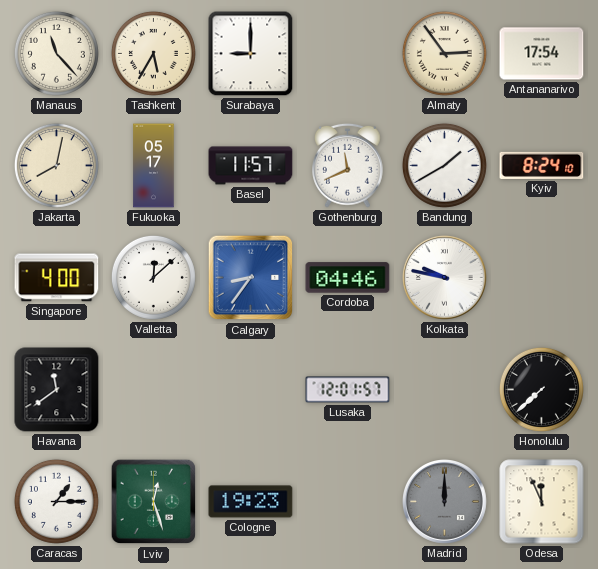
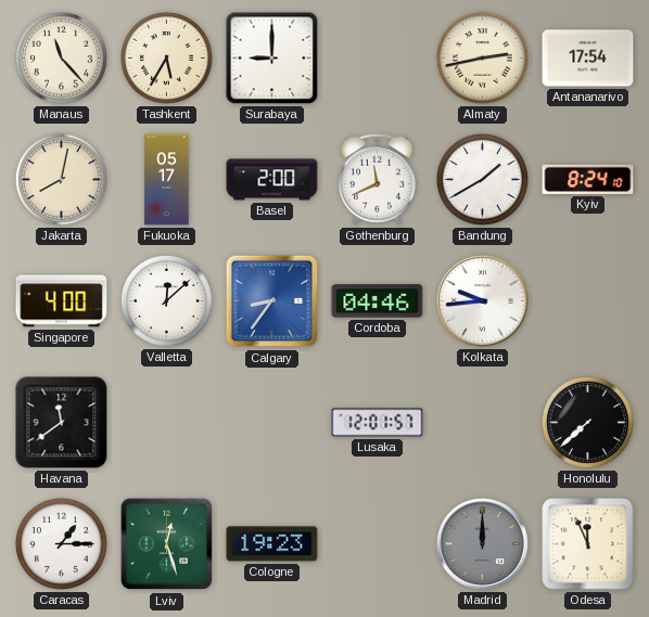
Almaty: 2:54 -> 2:43 (482, 57)
Basel: 11:57 -> 2:00 (272, 180)
Kolkata: 9:47 -> 9:44 (483, 301)
